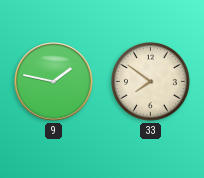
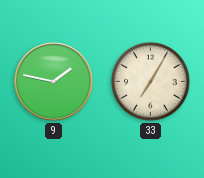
33: 7:51 -> 7:05 (151, 82)
